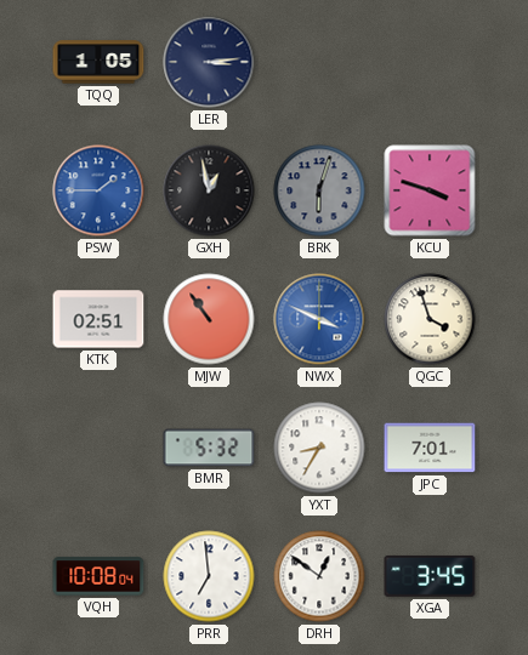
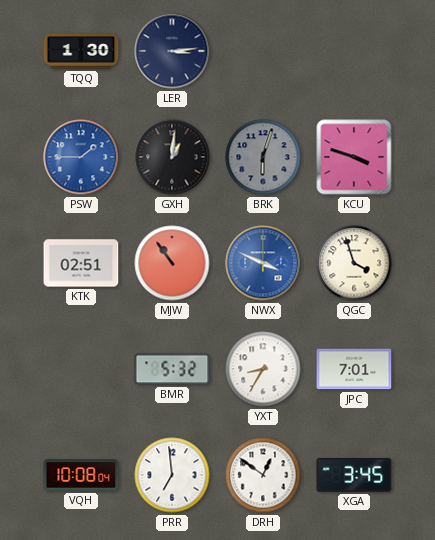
TQQ: 1:05 -> 1:30 (81, 51)
GXH: 12:58 -> 1:01 (172, 157)
